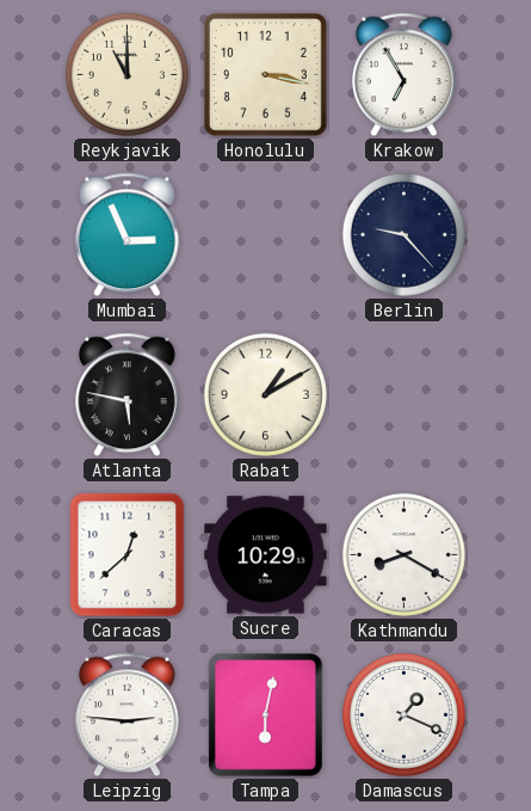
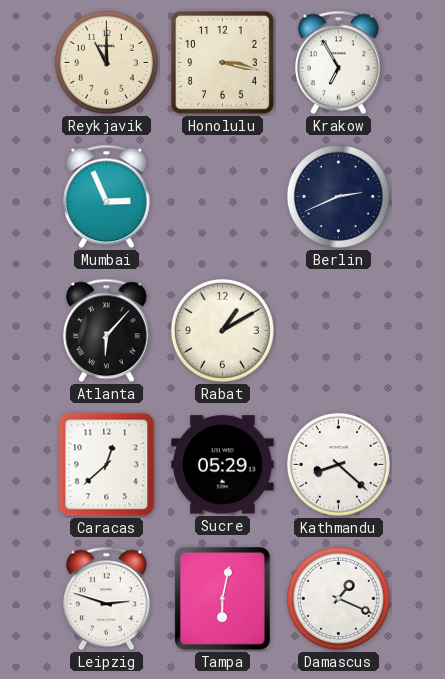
Berlin: 9:23 -> 2:41 (338, 196)
Atlanta: 5:47 -> 6:07 (107, 331)
Sucre: 10:29 -> 05:29 (223, 465)
Kathmandu: 8:20 -> 8:22 (338, 464)
Leipzig: 2:46 -> 2:48 (107, 599)
